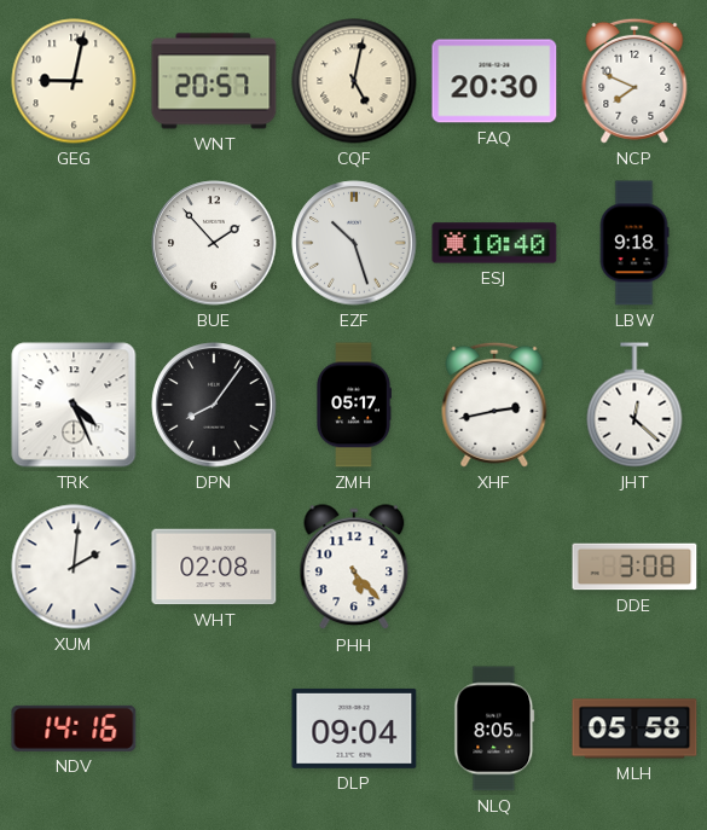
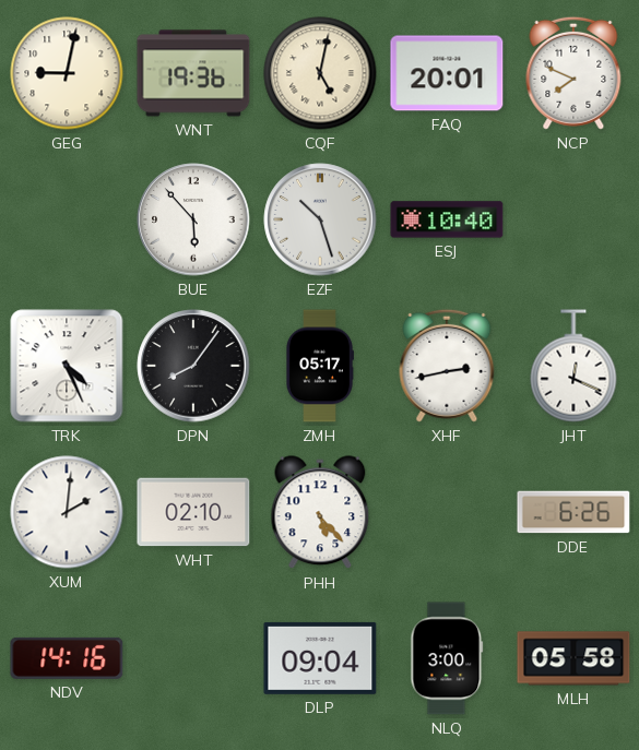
WNT: 20:57 -> 19:36 (193, 73)
FAQ: 20:30 -> 20:01 (447, 73)
BUE: 1:53 -> 5:53 (193, 219)
LBW: 9:18 -> none (634, 243)
JHT: 12:22 -> 12:19 (573, 366)
WHT: 02:08 -> 02:10 (193, 512)
DDE: 3:08 -> 6:26 (573, 512)
NLQ: 8:05 -> 3:00 (447, 658)
